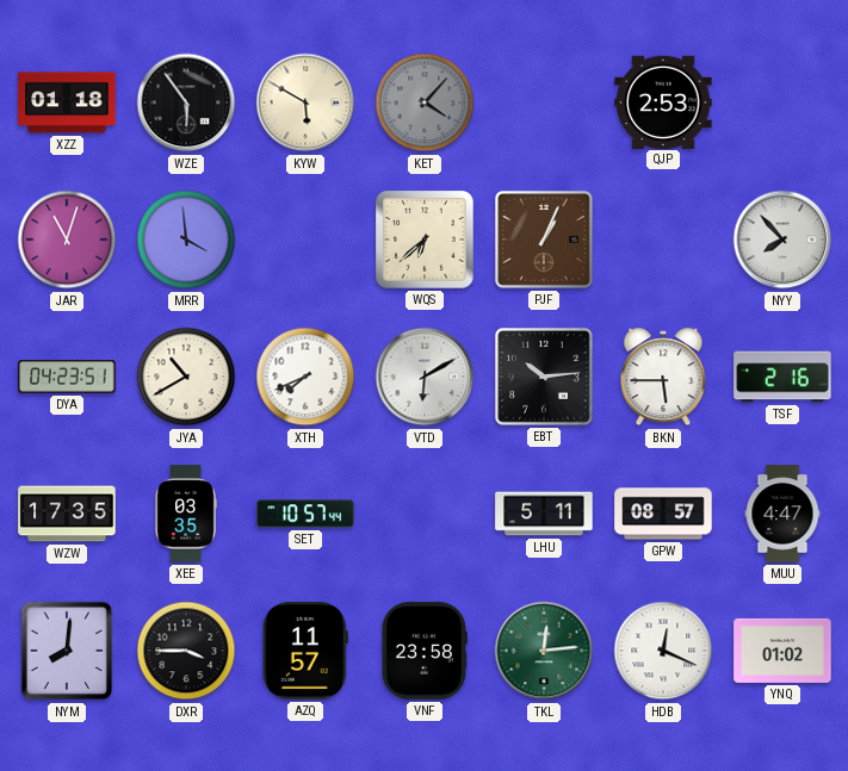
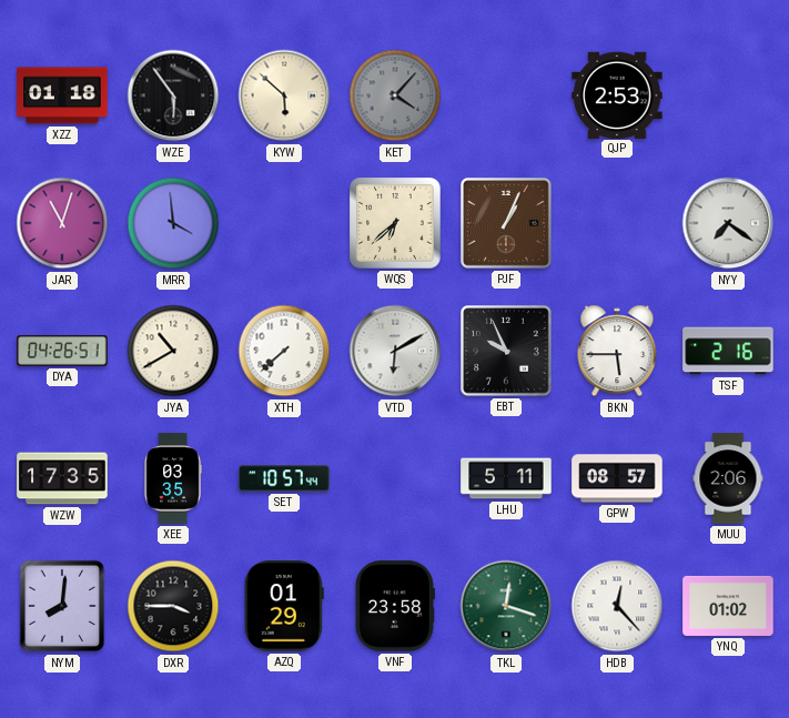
KYW: 5:50 -> 5:52 (284, 95)
NYY: 7:53 -> 7:21 (728, 223)
DYA: 04:23 -> 04:26 (62, 351)
XTH: 7:41 -> 7:38 (284, 351)
EBT: 10:14 -> 9:56 (507, 352)
MUU: 4:47 -> 2:06 (728, 478)
AZQ: 11:57 -> 01:29 (284, 606)
TKL: 12:14 -> 12:18 (506, 606)
HDB: 12:19 -> 12:23 (617, 606)
